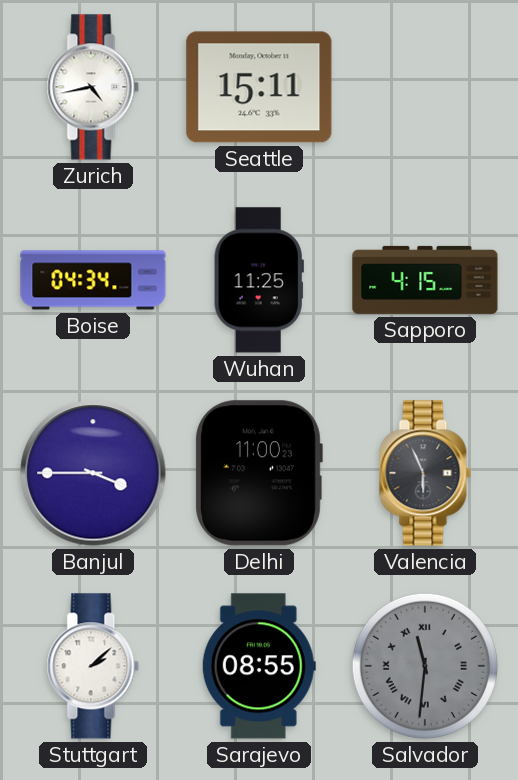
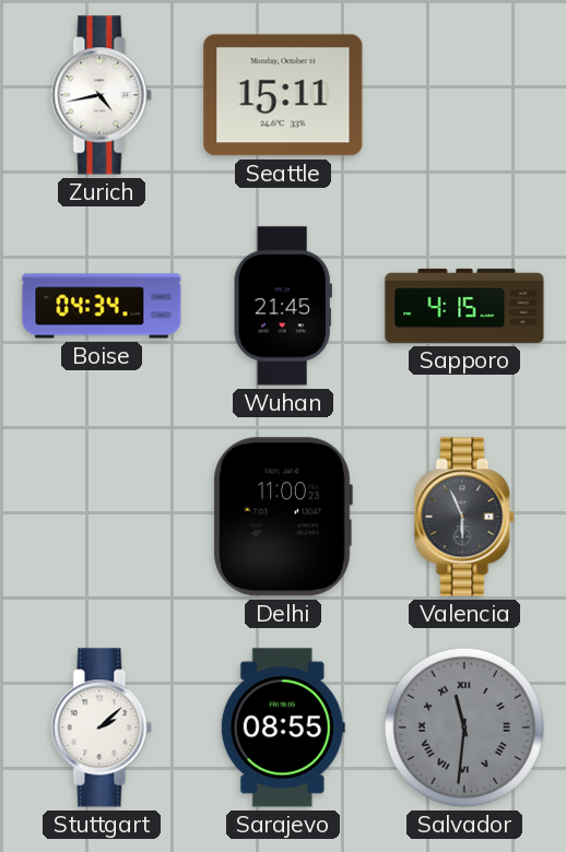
Wuhan: 11:25 -> 21:45 (283, 306)
Banjul: 3:45 -> none (93, 473)
